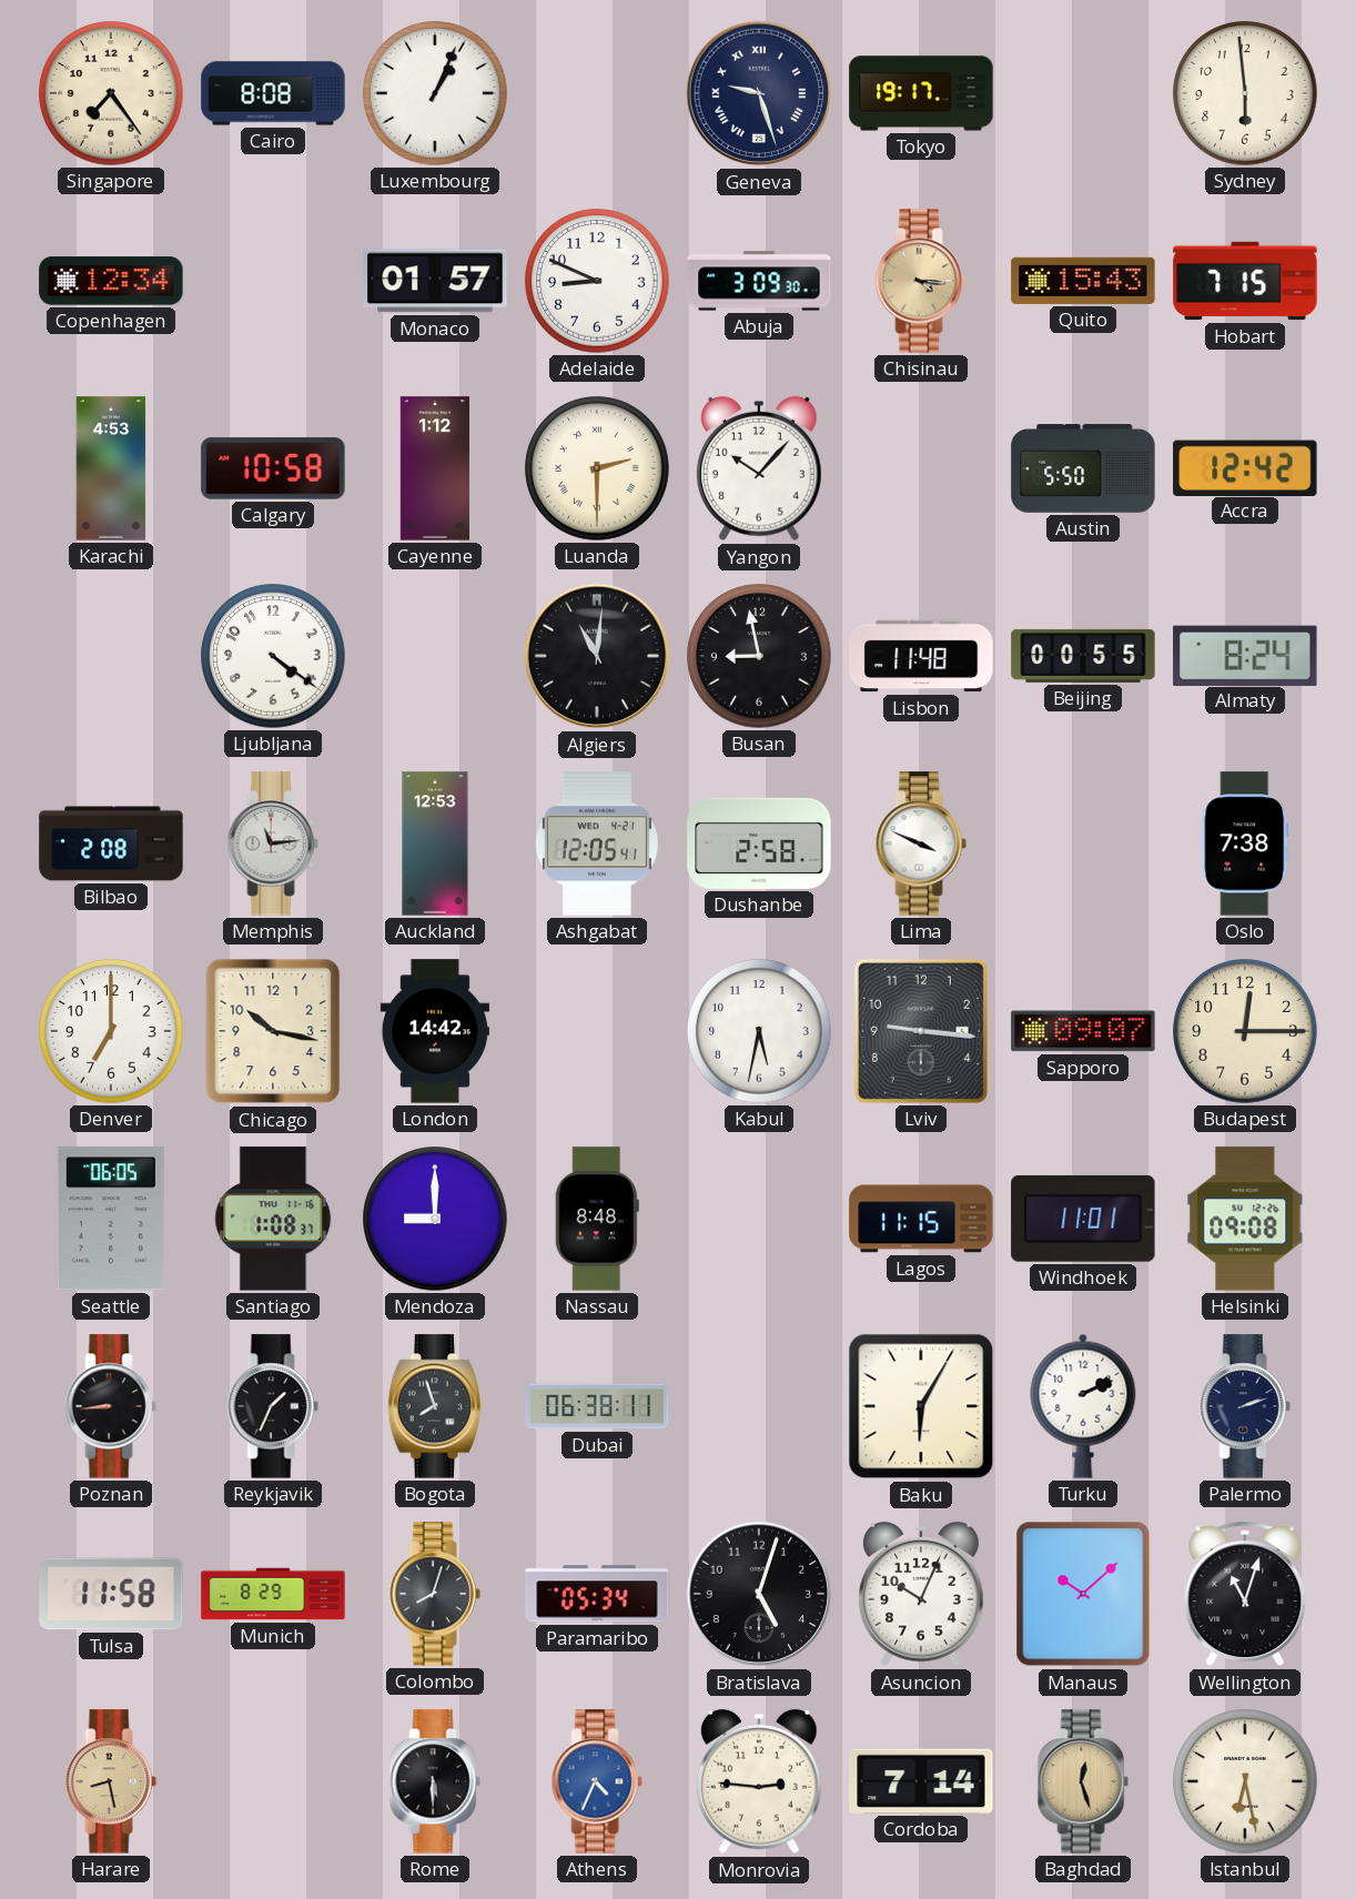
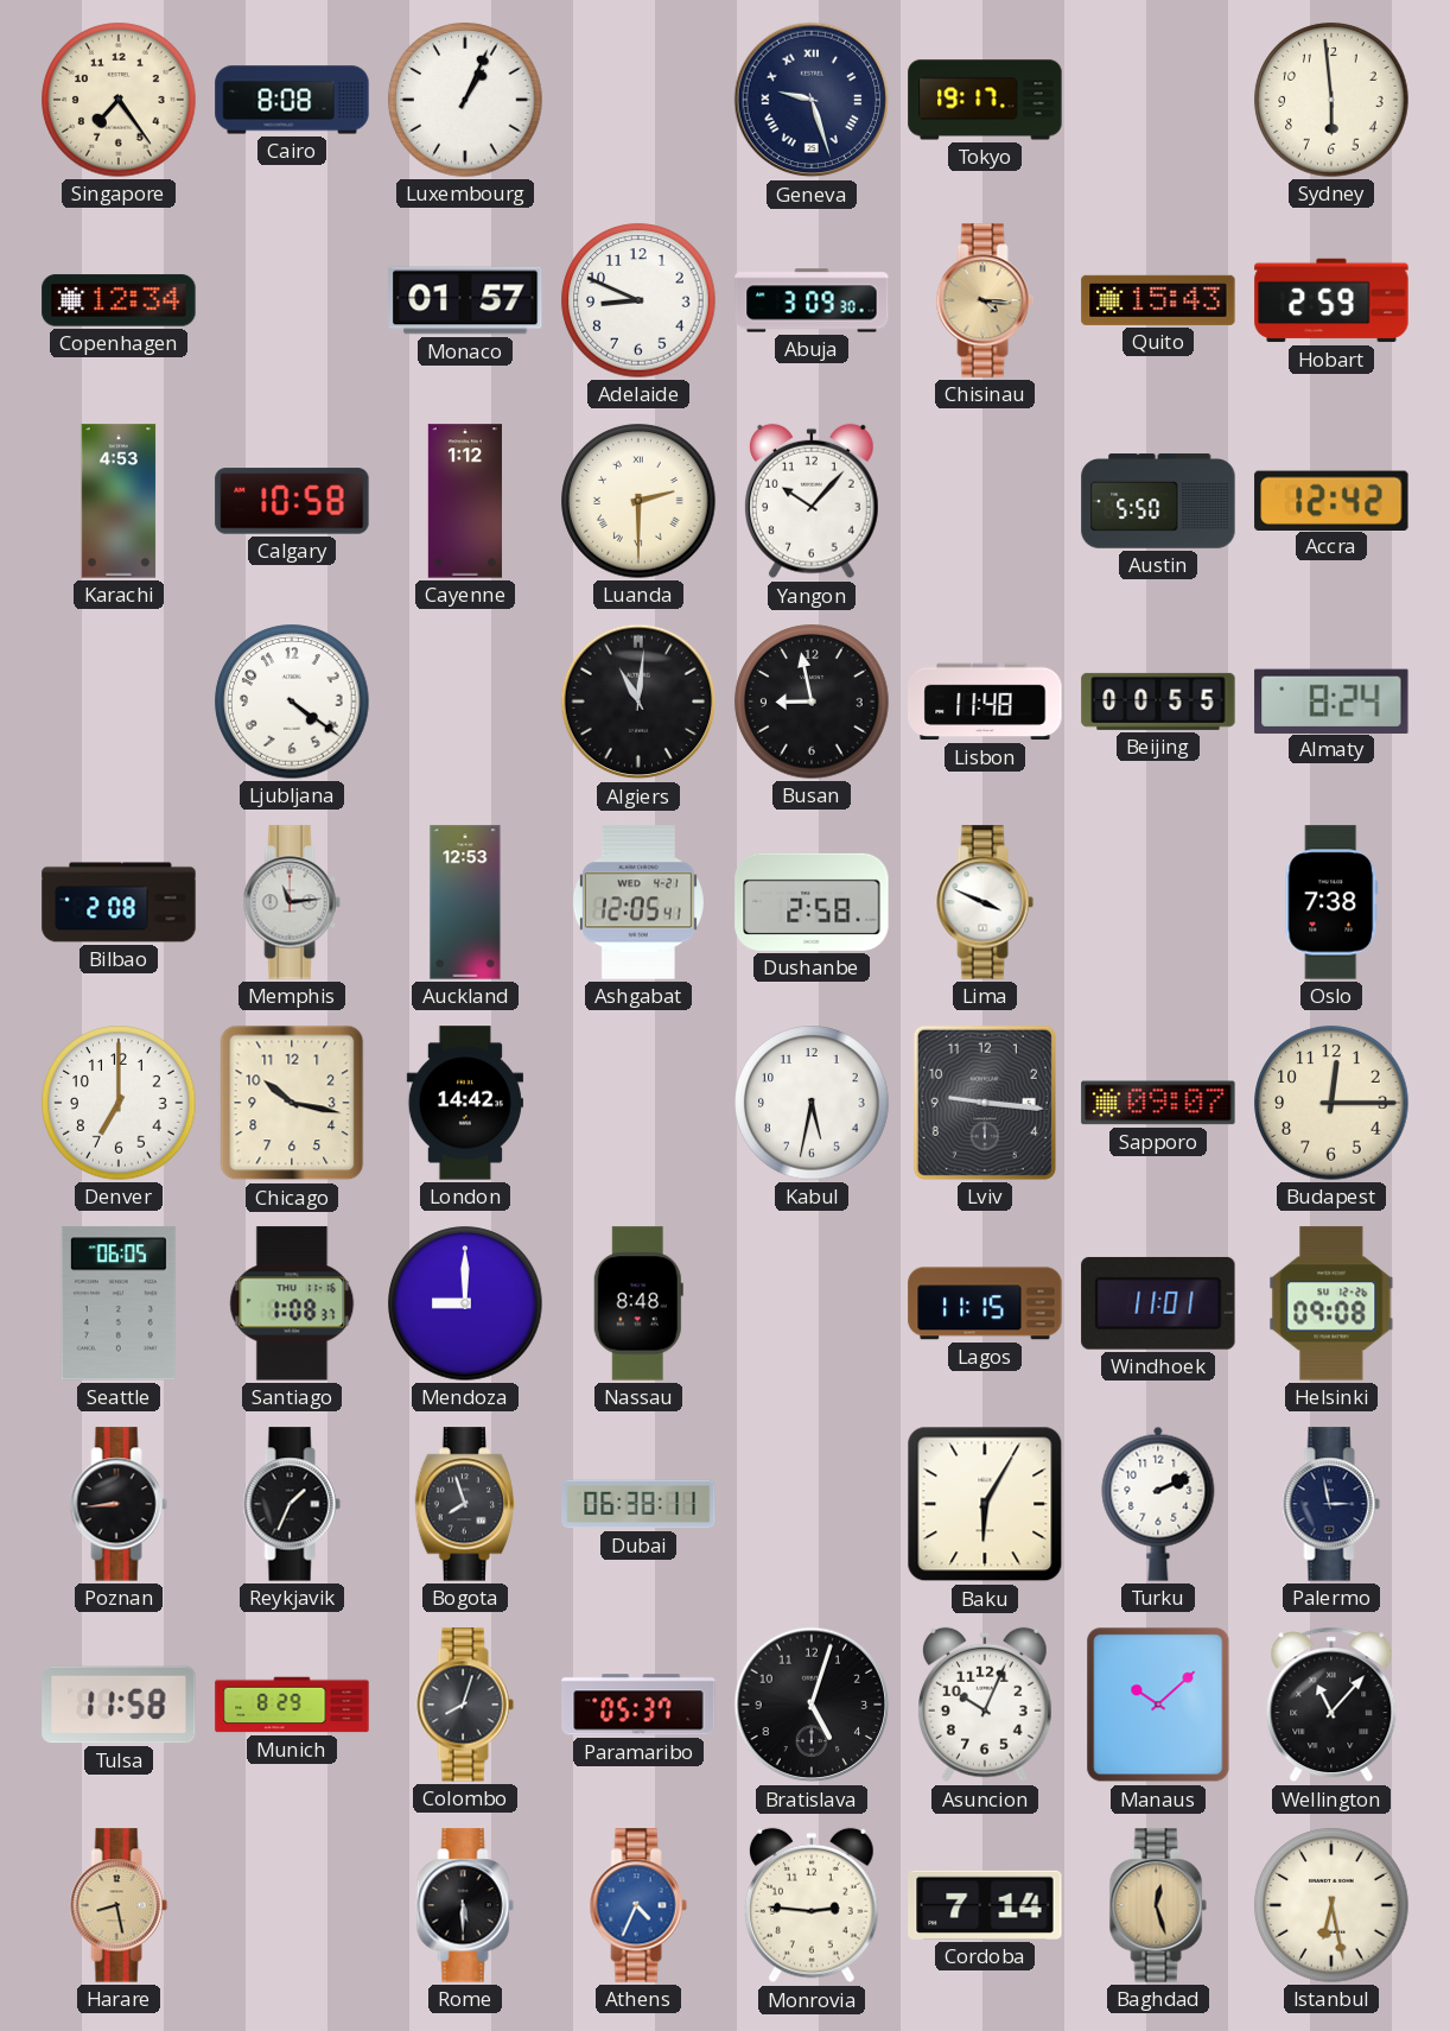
Hobart: 7:15 -> 2:59 (1331, 300)
Palermo: 2:12 -> 2:58 (1331, 1504)
Paramaribo: 05:34 -> 05:37 (638, 1705)
Wellington: 11:03 -> 11:07 (1331, 1705)
